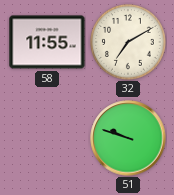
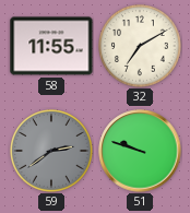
59: none -> 2:39 (52, 152)
